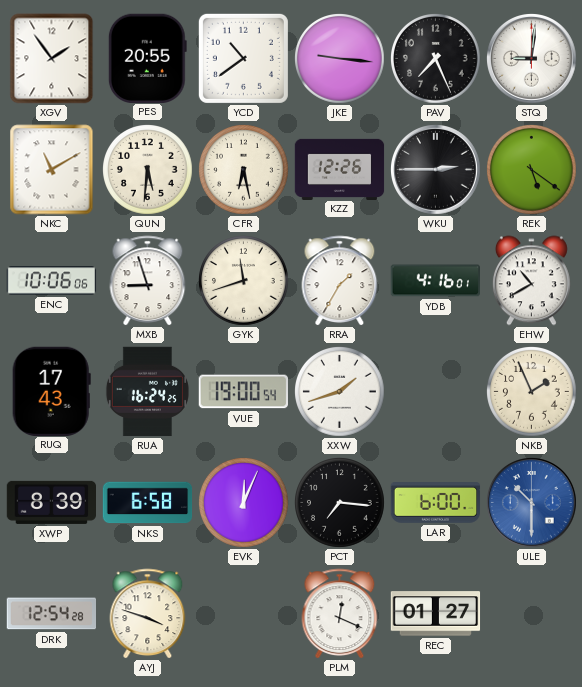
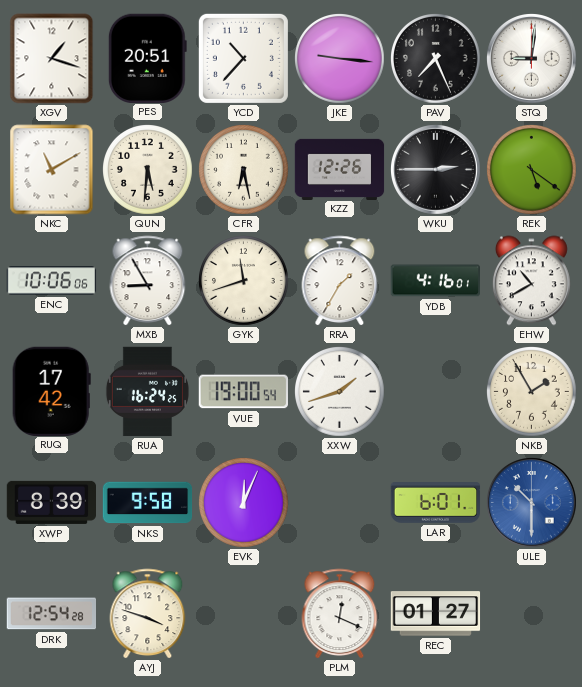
XGV: 1:54 -> 1:18 (52, 59)
PES: 20:55 -> 20:51 (147, 58)
YCD: 10:39 -> 10:37 (243, 58)
MXB: 8:57 -> 8:55 (148, 281)
RUQ: 17:43 -> 17:42 (51, 391)
NKB: 1:56 -> 1:55 (532, 392)
NKS: 6:58 -> 9:58 (148, 503)
PCT: 7:16 -> none (340, 503)
LAR: 6:00 -> 6:01 (436, 503)
